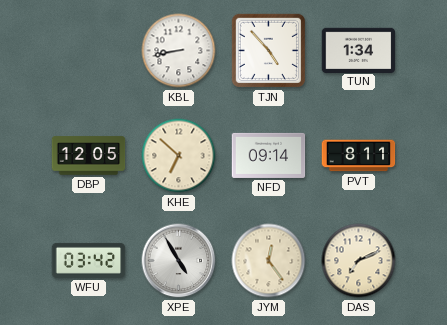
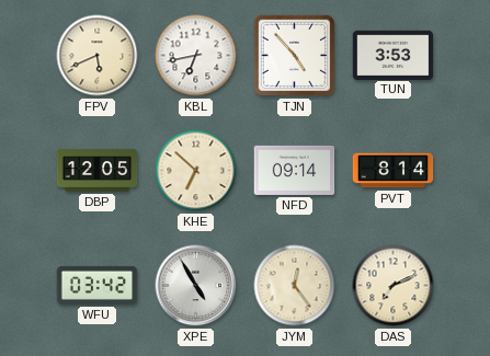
FPV: none -> 5:41 (98, 56)
KBL: 8:43 -> 6:43 (196, 56)
TUN: 1:34 -> 3:53 (394, 55)
PVT: 8:11 -> 8:14 (394, 171)
